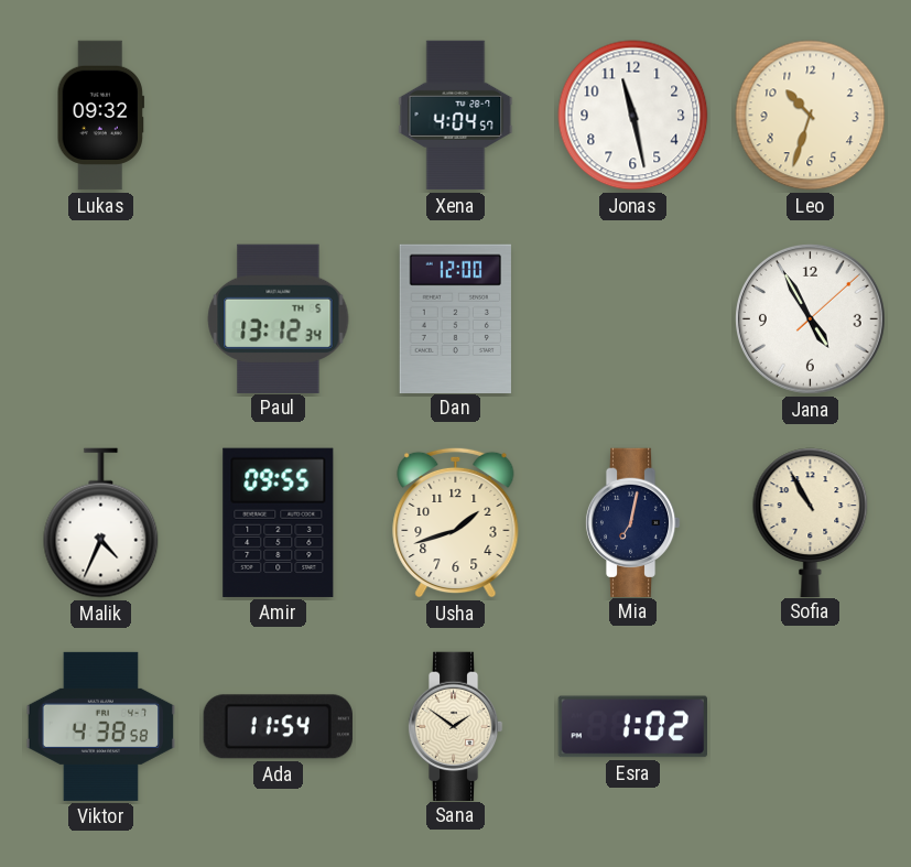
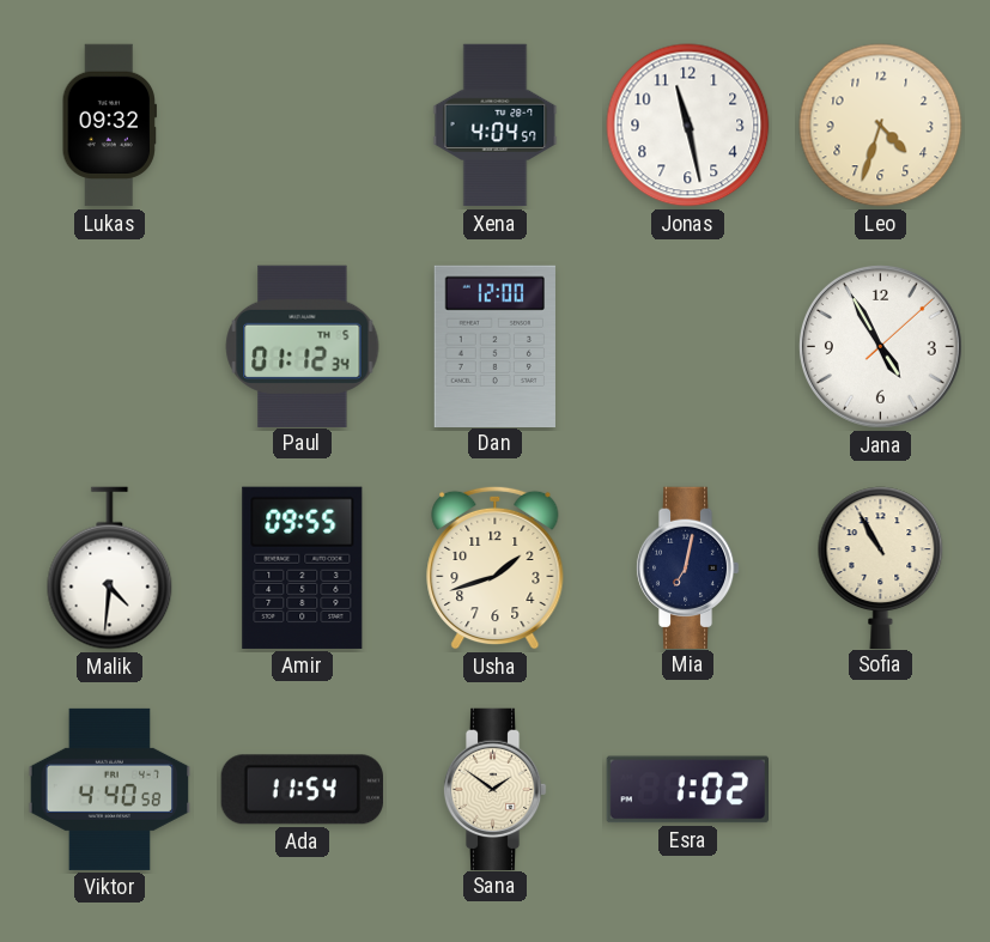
Leo: 10:33 -> 4:33 (881, 126)
Paul: 13:12 -> 01:12 (303, 346)
Malik: 4:34 -> 4:31 (110, 569)
Viktor: 4:38 -> 4:40 (110, 789)
